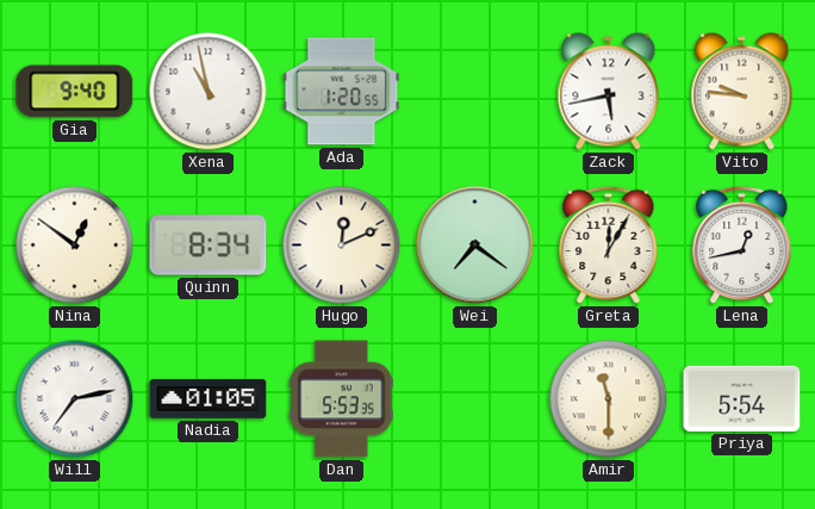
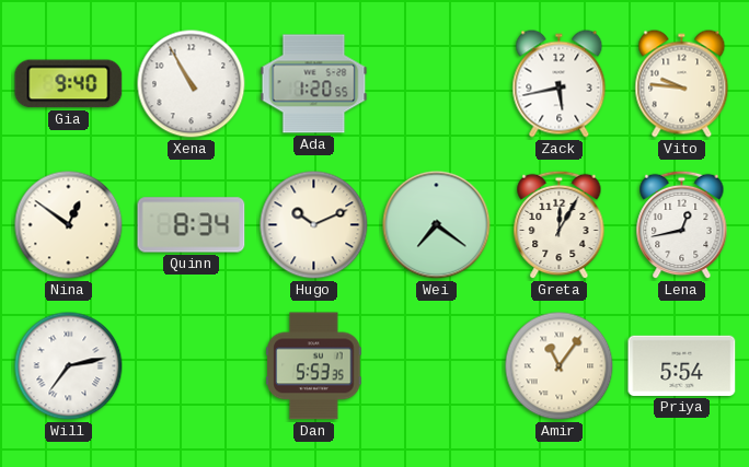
Xena: 10:58 -> 10:55 (192, 84)
Hugo: 12:11 -> 10:11 (314, 225)
Nadia: 01:05 -> none (209, 398)
Amir: 11:30 -> 11:06 (560, 366)
